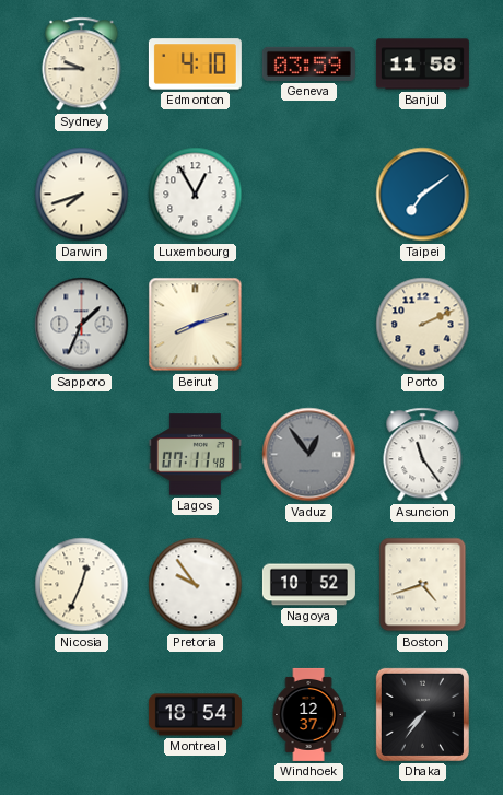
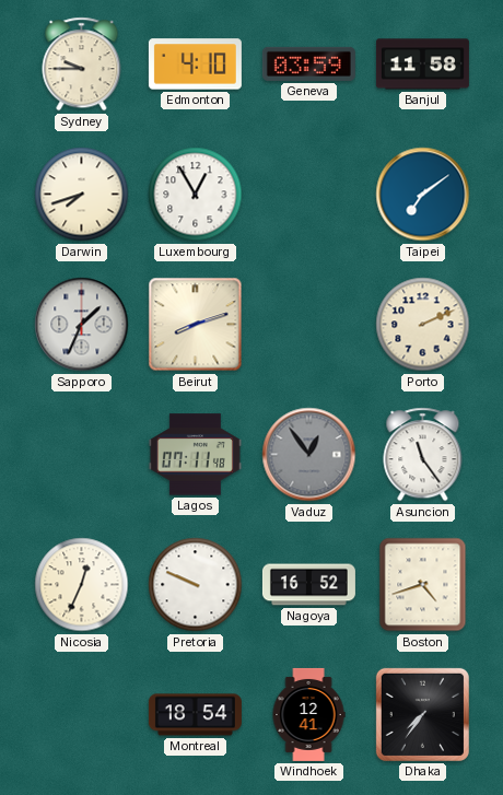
Pretoria: 9:54 -> 9:49 (196, 585)
Nagoya: 10:52 -> 16:52 (308, 585)
Windhoek: 12:37 -> 12:41 (308, 714)
